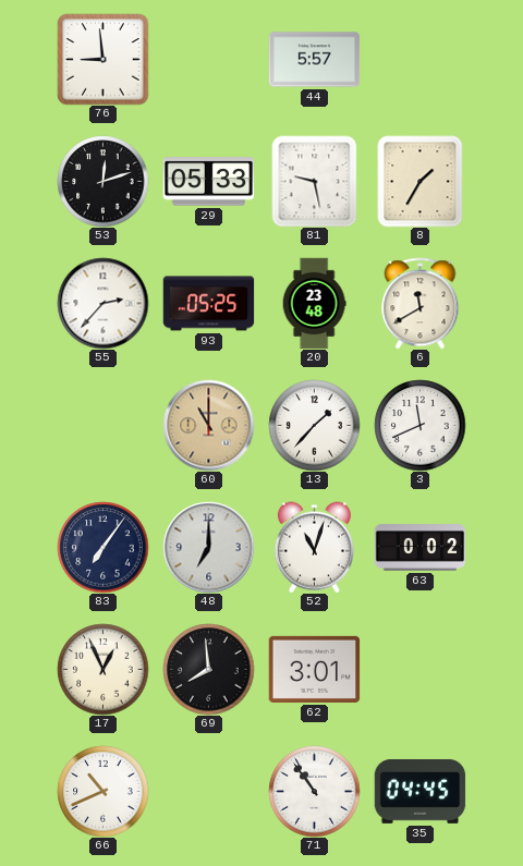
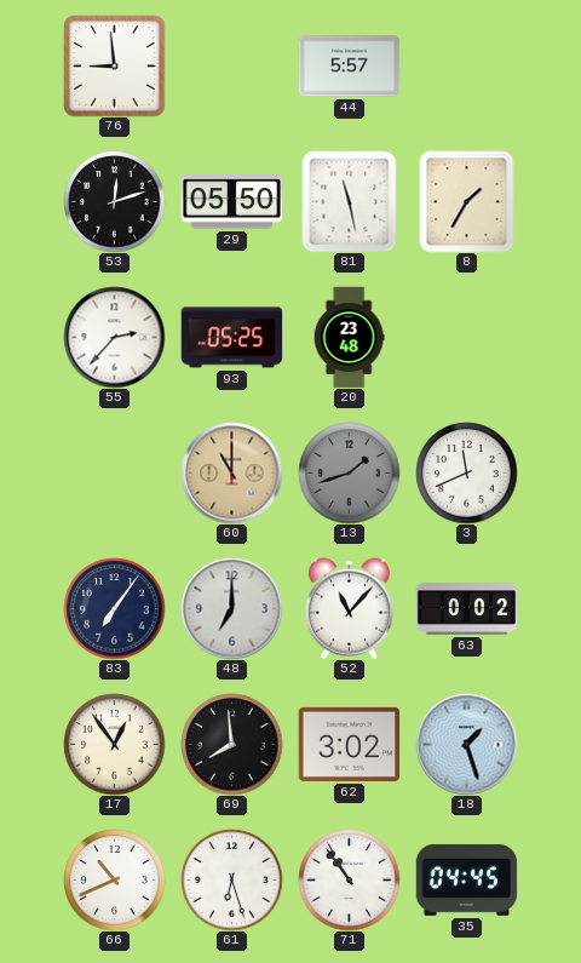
29: 05:33 -> 05:50 (231, 202)
81: 9:28 -> 11:28 (350, 201)
6: 11:40 -> none (421, 303)
13: 1:37 -> 1:42 (349, 472)
13 dial: white -> grey (349, 472)
52: 11:03 -> 11:07 (349, 608)
17: 12:56 -> 12:54 (114, 744)
62: 3:01 -> 3:02 (349, 744)
18: none -> 1:27 (466, 744)
61: none -> 6:27 (231, 879)
